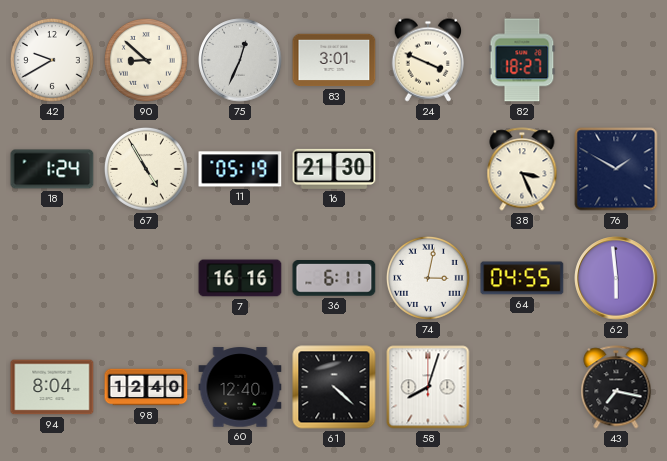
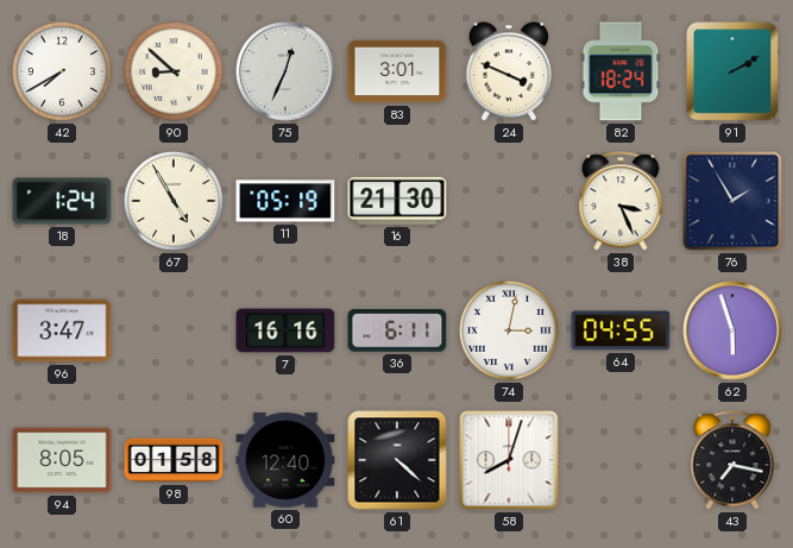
42: 9:40 -> 7:40 (62, 71)
82: 18:27 -> 18:24 (621, 71)
91: none -> 2:10 (732, 71)
76: 1:50 -> 1:55 (732, 201)
96: none -> 3:47 (62, 330)
62: 5:59 -> 5:57 (732, 330)
94: 8:04 -> 8:05 (62, 460)
98: 12:40 -> 01:58 (174, 460)
